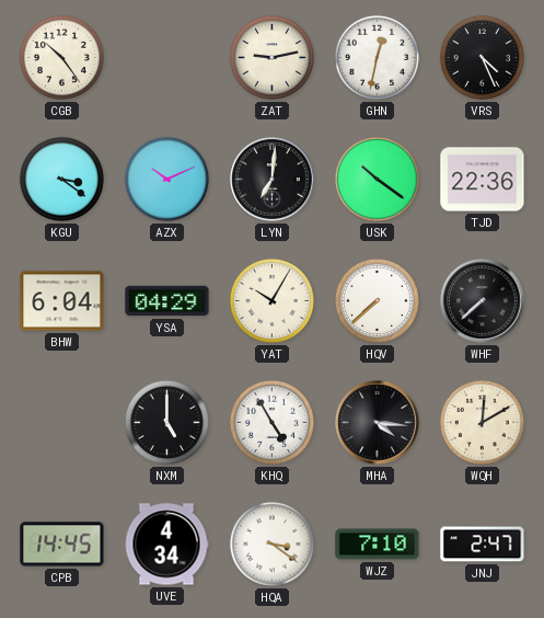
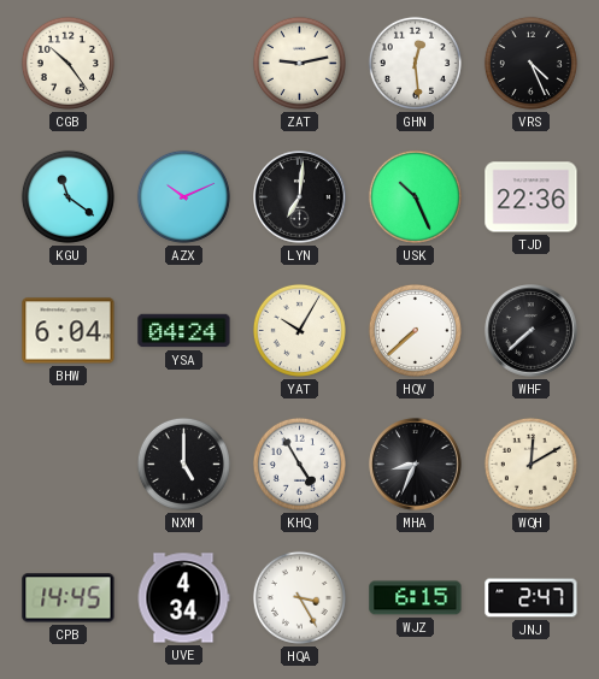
GHN: 12:32 -> 12:29 (415, 63)
KGU: 3:21 -> 11:21 (67, 196)
USK: 10:21 -> 10:26 (415, 196)
YSA: 04:29 -> 04:24 (184, 331)
MHA: 4:16 -> 8:34 (416, 465)
HQA: 3:21 -> 3:25 (299, 597)
WJZ: 7:10 -> 6:15 (416, 598)
